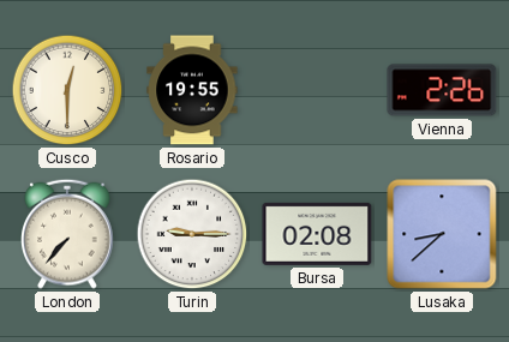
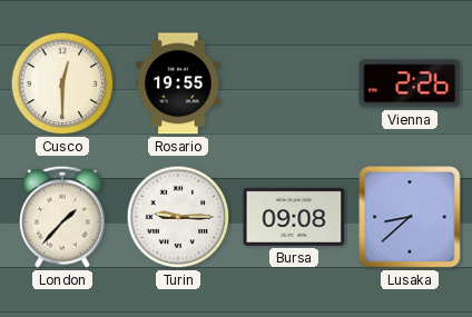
London: 7:37 -> 1:37 (63, 217)
Bursa: 02:08 -> 09:08 (294, 217)
